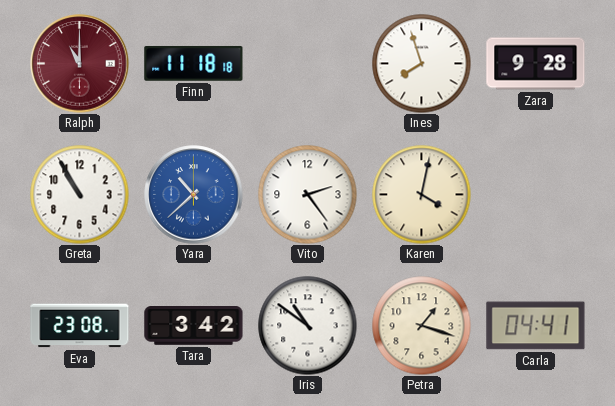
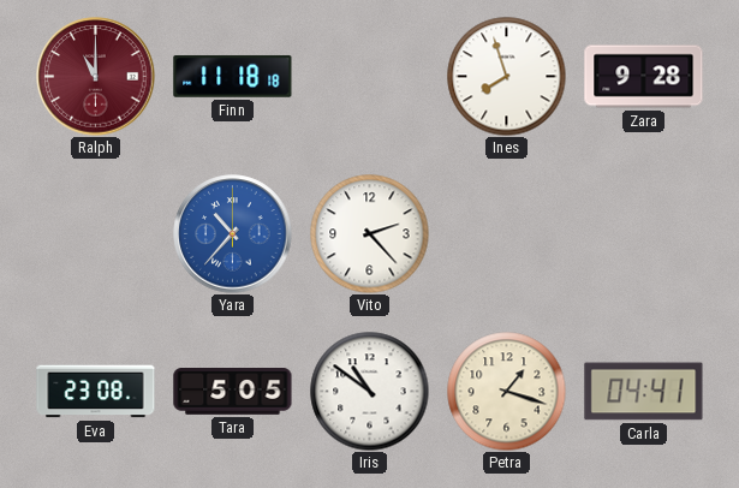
Greta: 10:55 -> none (80, 195)
Yara: 10:38 -> 10:37 (233, 234)
Vito: 2:24 -> 2:23 (370, 234)
Karen: 4:02 -> none (422, 195)
Tara: 3:42 -> 5:05 (233, 392)
